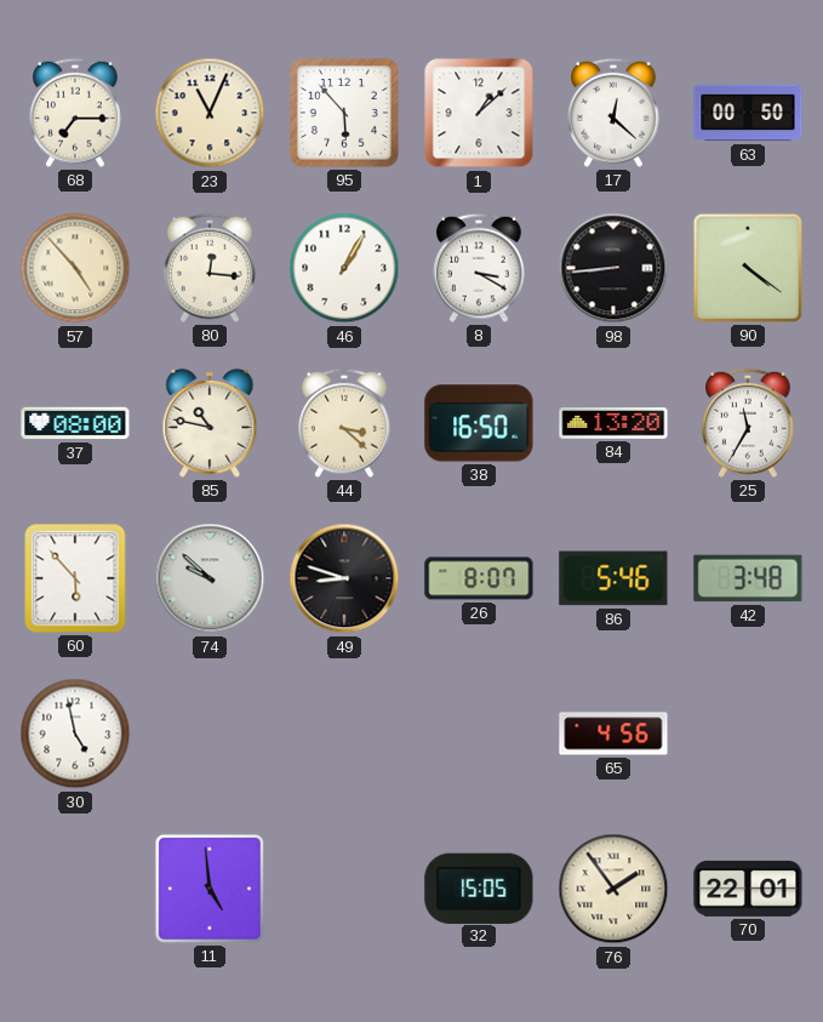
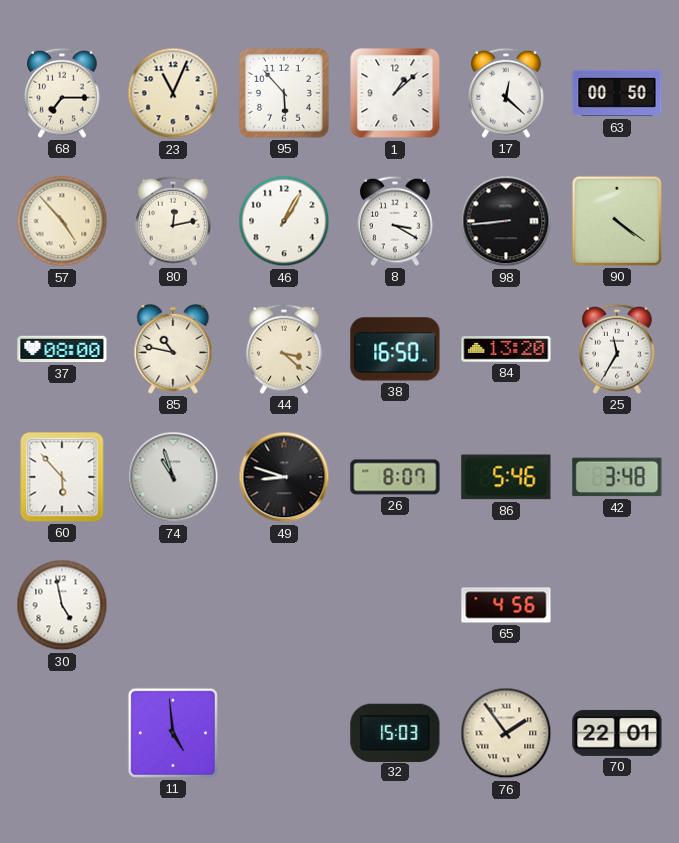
80: 12:16 -> 12:13 (174, 221)
74: 9:52 -> 10:57 (173, 477)
32: 15:05 -> 15:03 (395, 732)
